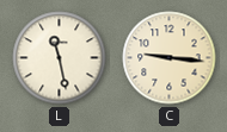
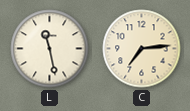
C: 9:16 -> 7:14 (142, 49)
